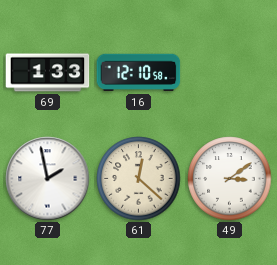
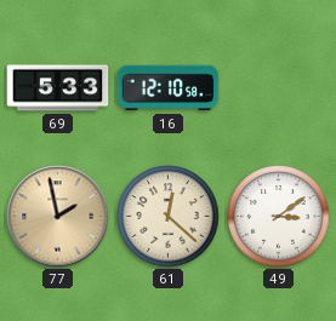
69: 1:33 -> 5:33 (58, 88)
77 dial: white -> champagne (58, 217)
